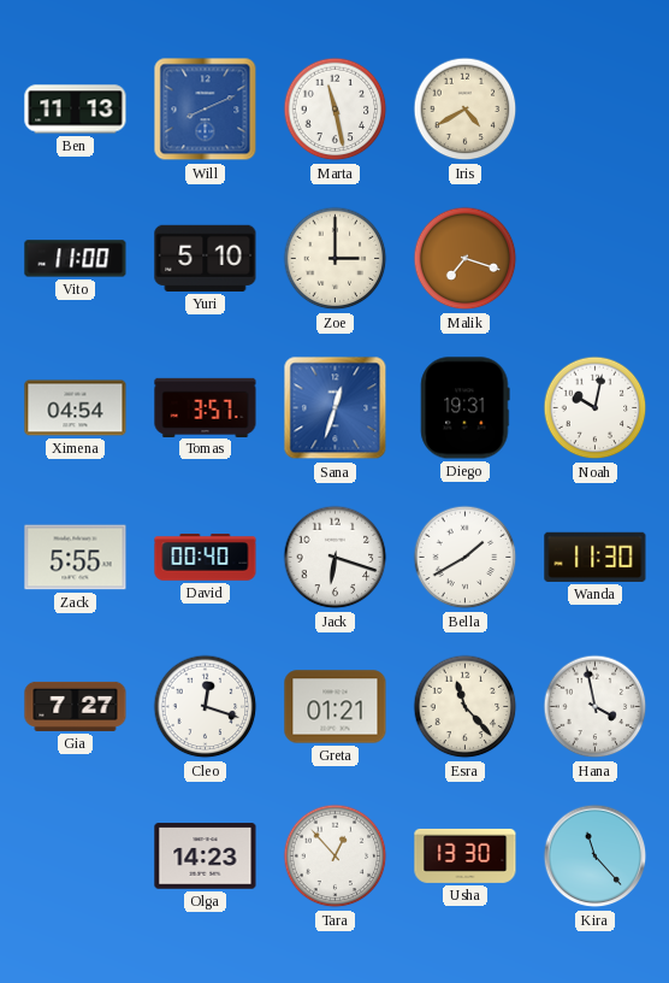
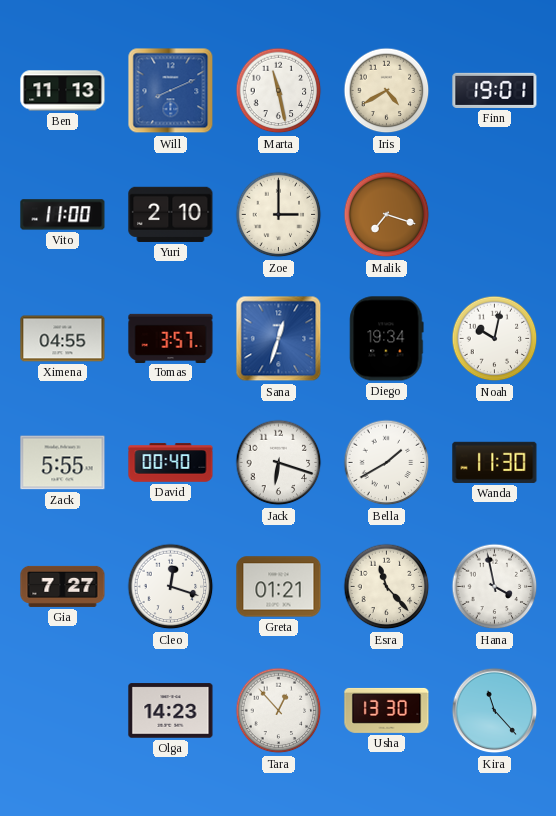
Finn: none -> 19:01 (495, 90)
Yuri: 5:10 -> 2:10 (171, 214)
Ximena: 04:54 -> 04:55 (63, 339)
Diego: 19:31 -> 19:34 (387, 339)
